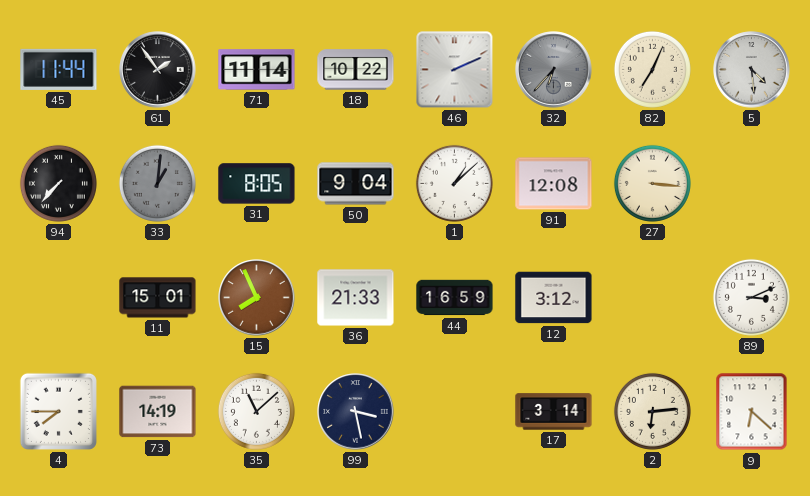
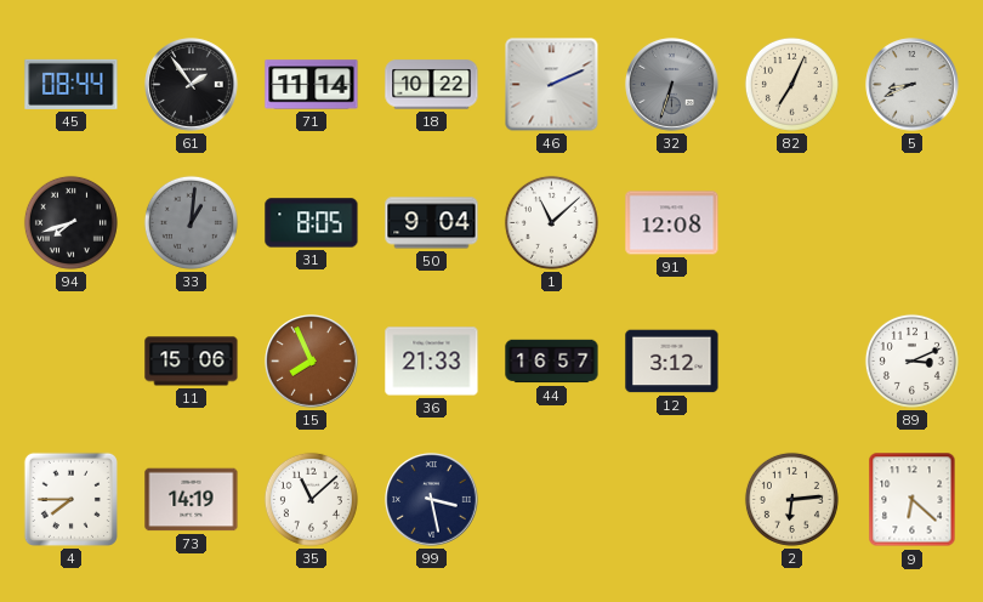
45: 11:44 -> 08:44 (72, 84)
32: 6:37 -> 6:33 (672, 85)
5: 4:29 -> 8:41 (913, 85)
94: 7:37 -> 7:42 (70, 222)
1: 1:08 -> 11:08 (551, 222)
27: 3:16 -> none (652, 183)
11: 15:01 -> 15:06 (192, 362)
44: 16:59 -> 16:57 (552, 362)
17: 3:14 -> none (554, 412)
